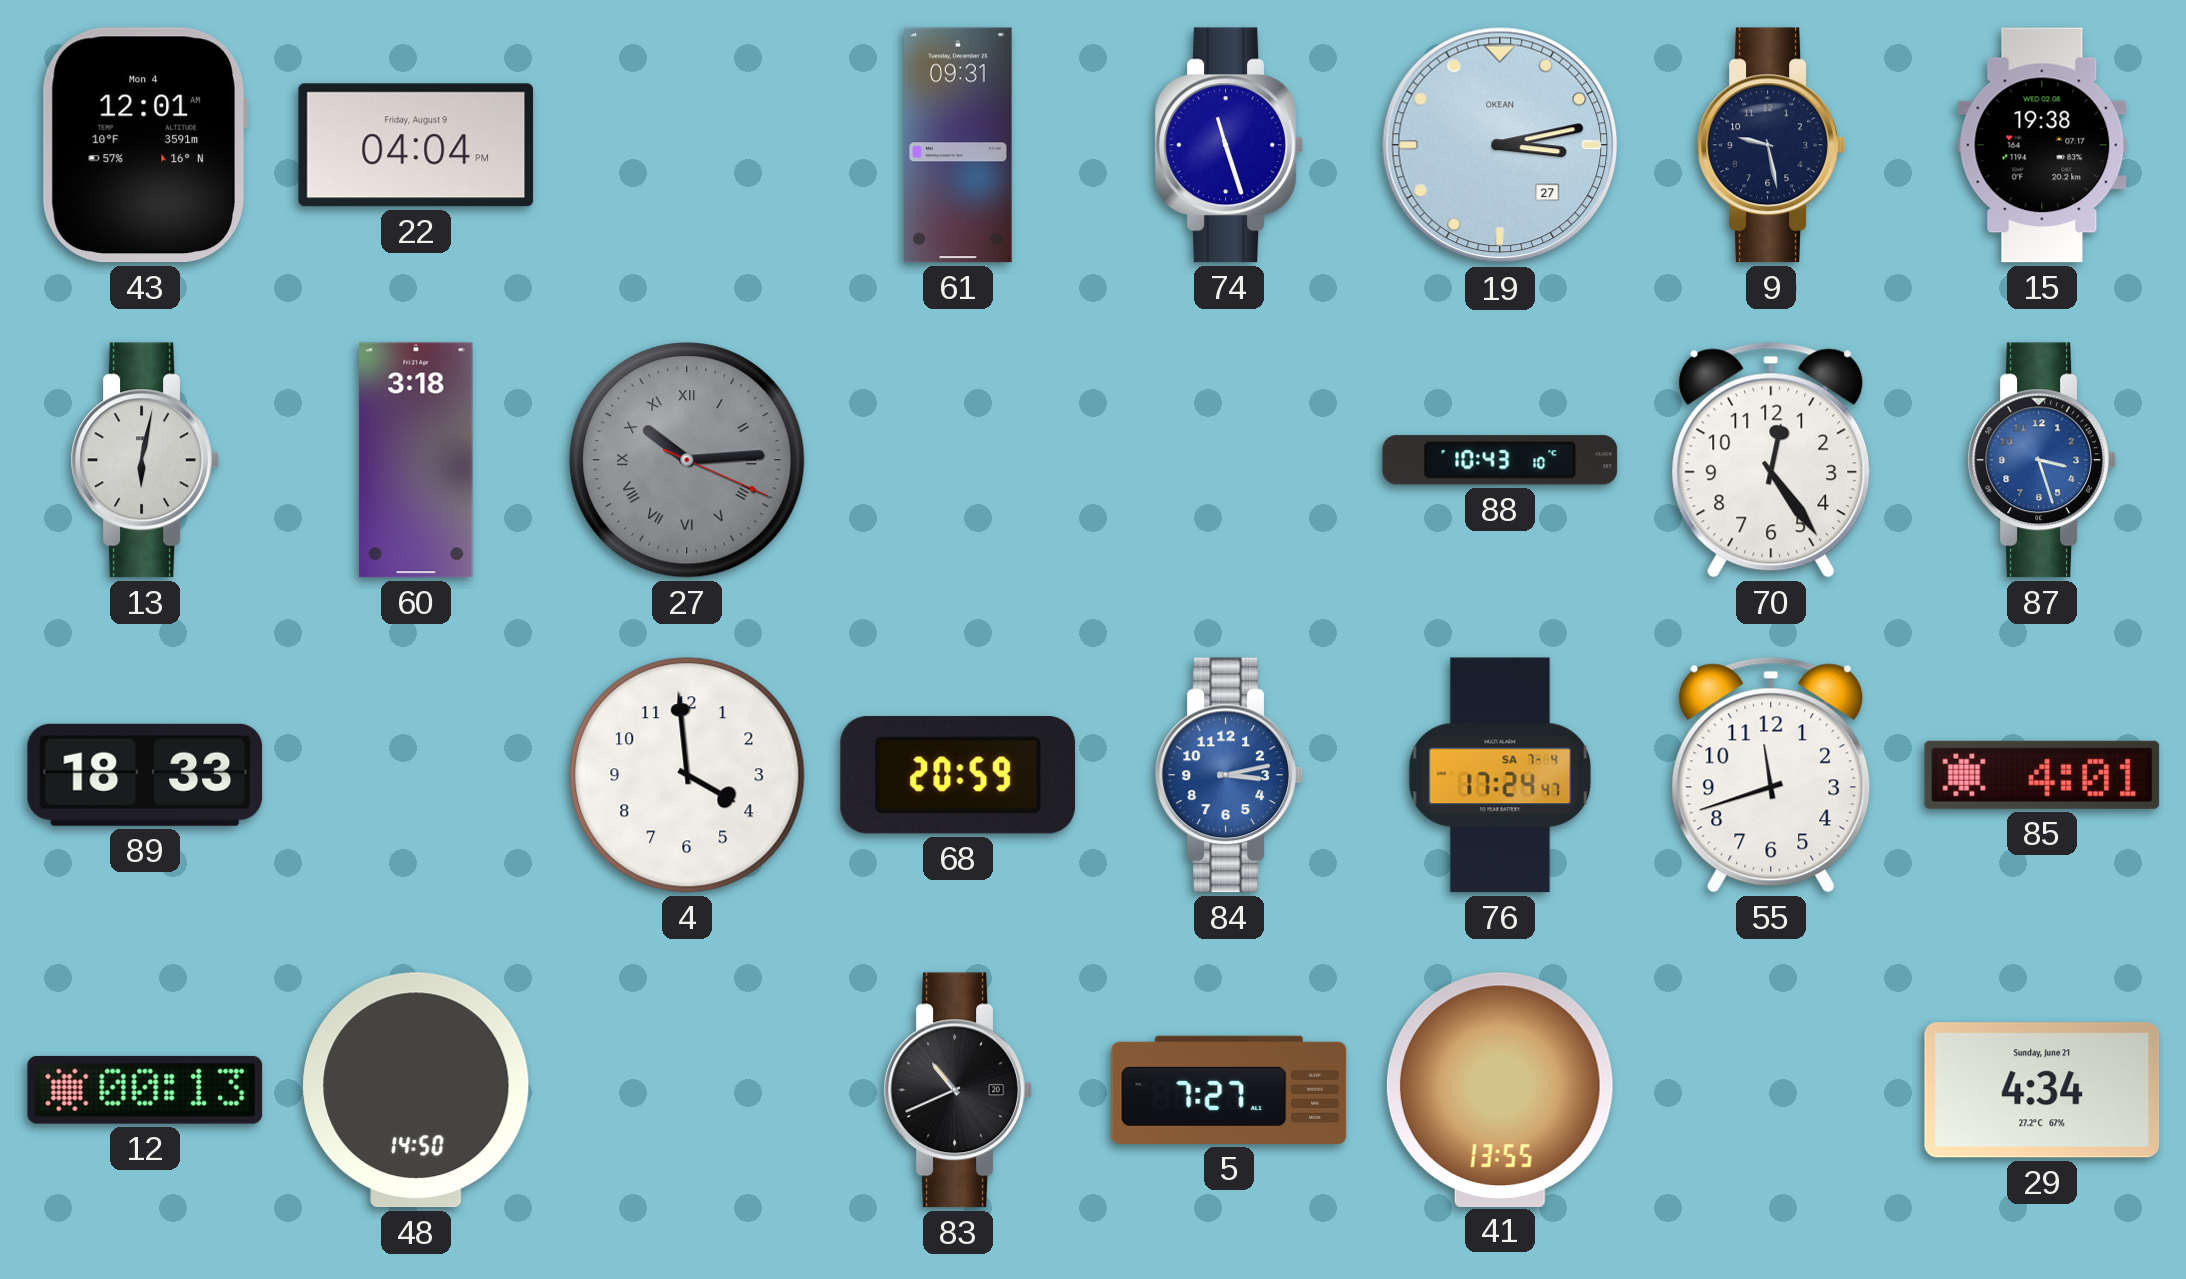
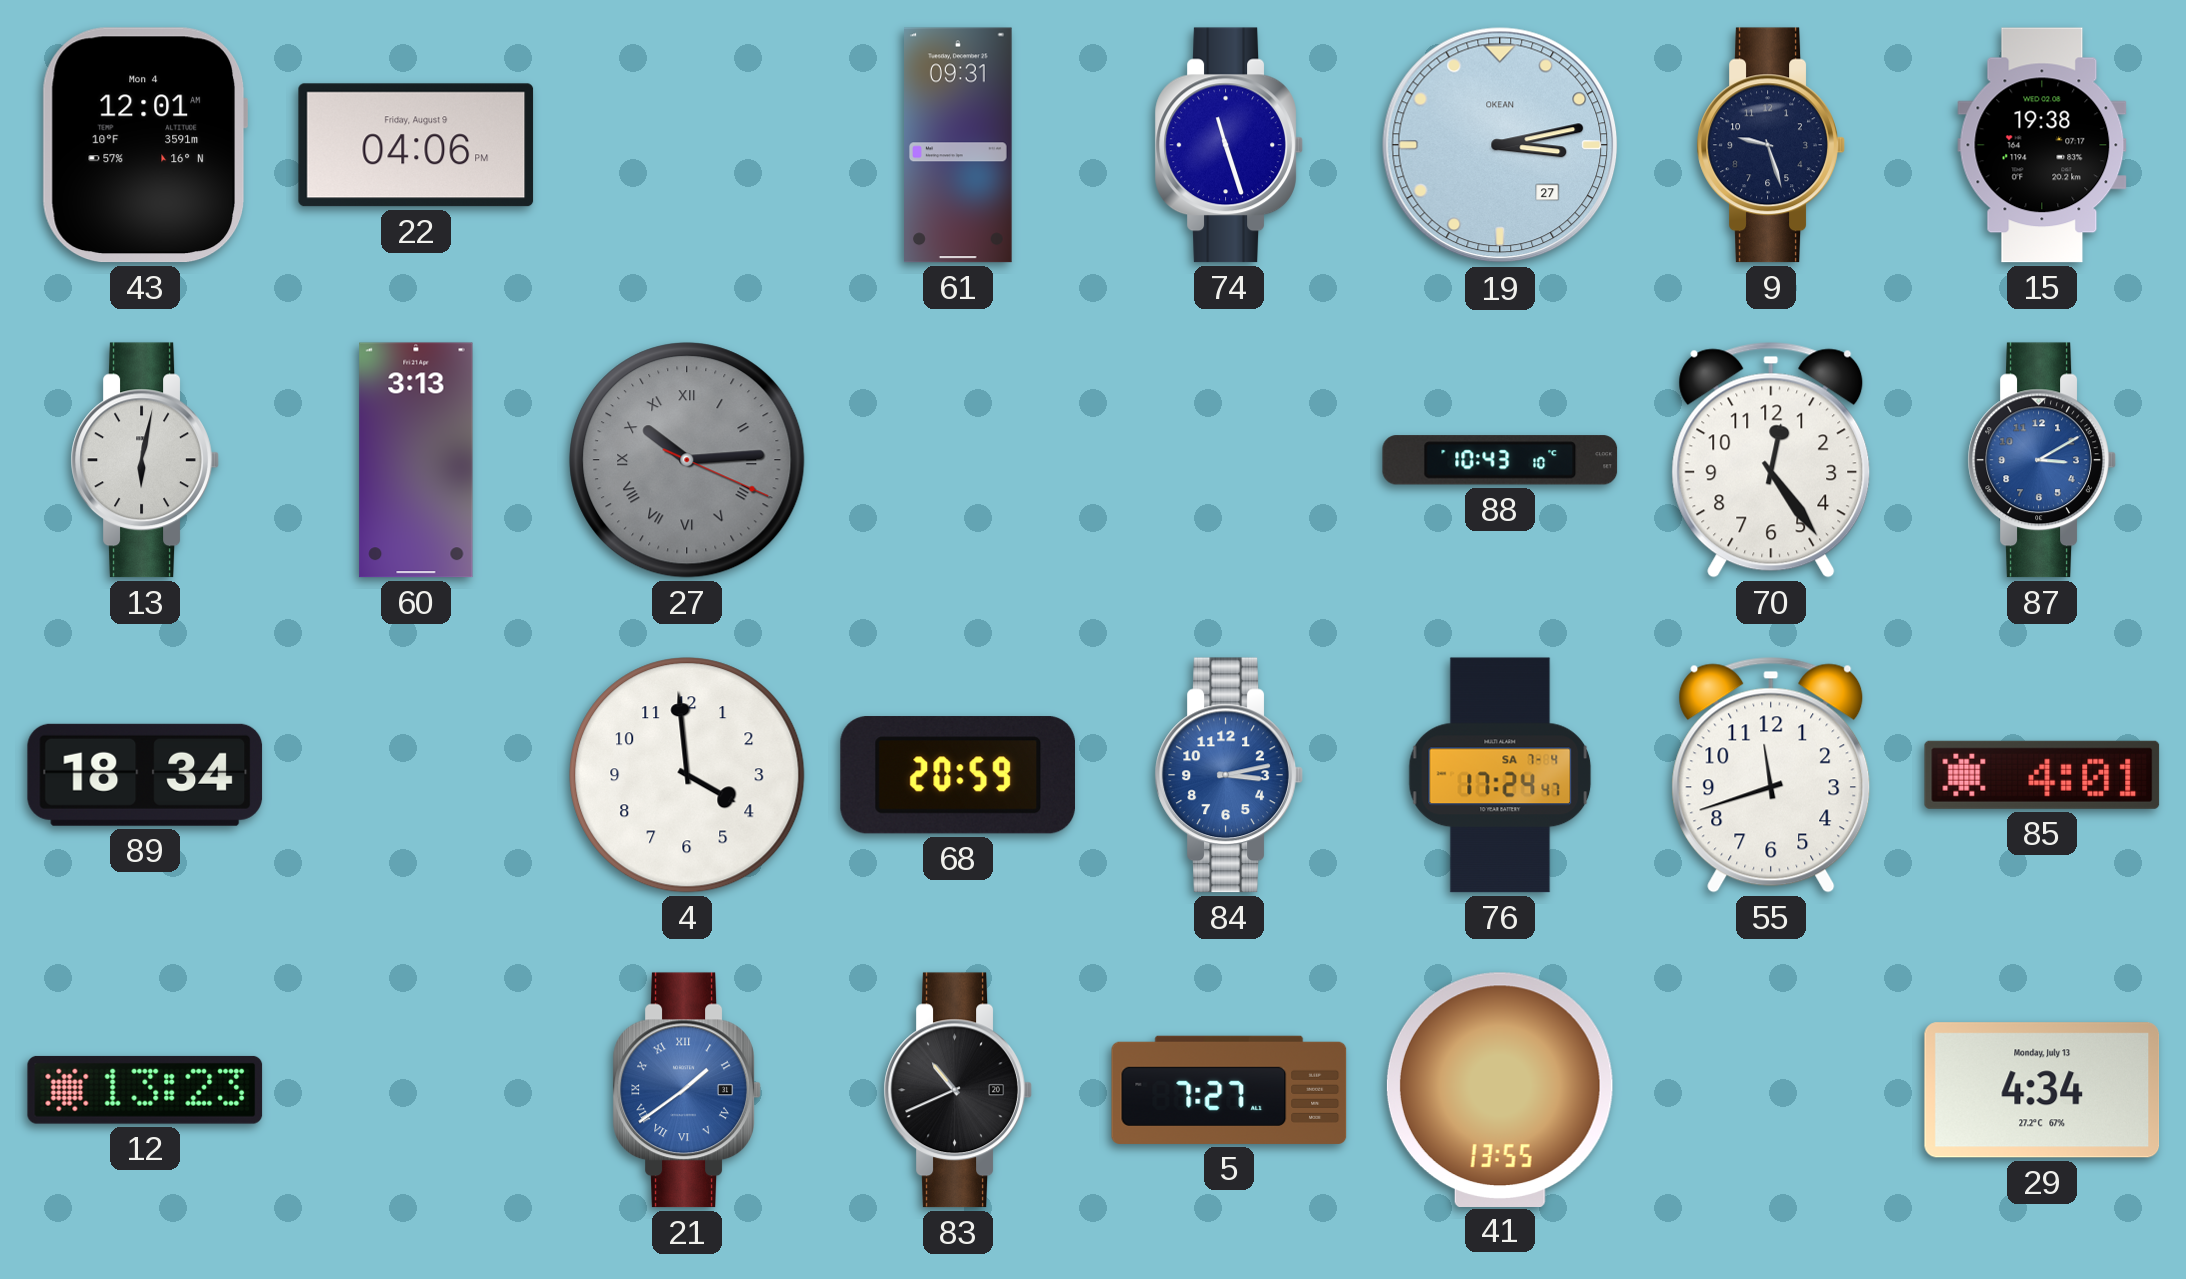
22: 04:04 -> 04:06 (416, 145)
9: 9:28 -> 9:27 (1771, 145)
60: 3:18 -> 3:13 (416, 460)
87: 3:27 -> 3:10 (2042, 460)
89: 18:33 -> 18:34 (145, 775)
12: 00:13 -> 13:23 (145, 1090)
48: 14:50 -> none (416, 1090)
21: none -> 1:39 (687, 1090)
29 date: Sunday, June 21 -> Monday, July 13 (2042, 1090)
